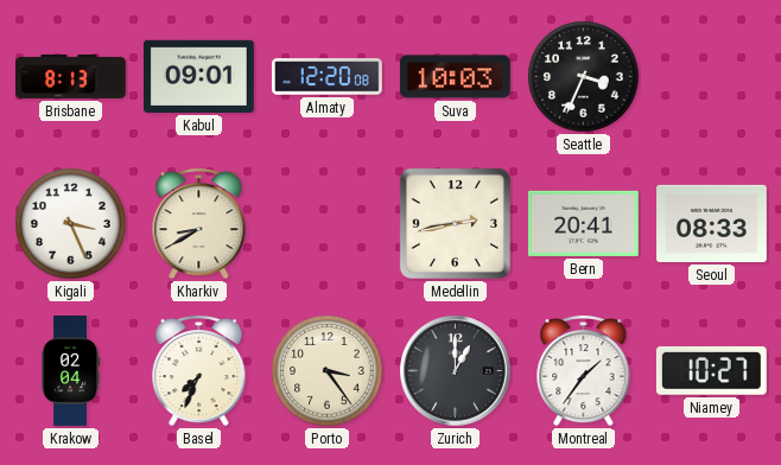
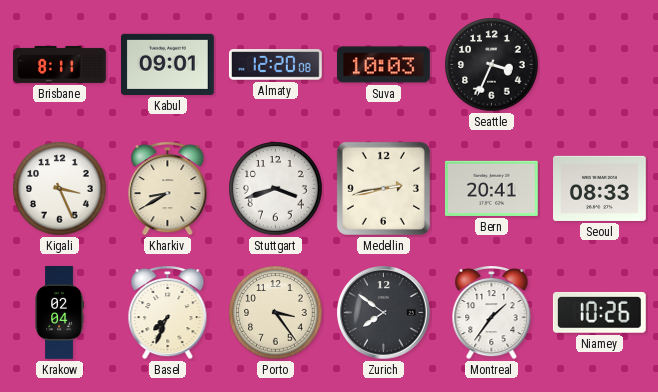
Brisbane: 8:13 -> 8:11 (60, 64)
Stuttgart: none -> 3:42 (276, 189)
Zurich: 1:00 -> 7:51 (384, 313)
Niamey: 10:27 -> 10:26 (599, 312)
